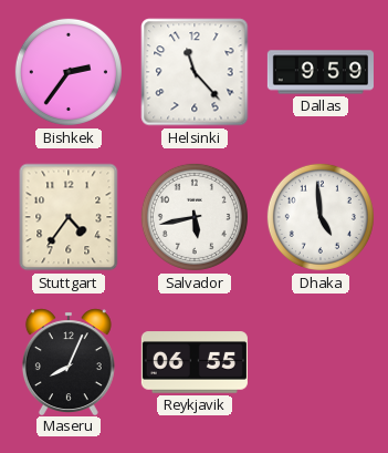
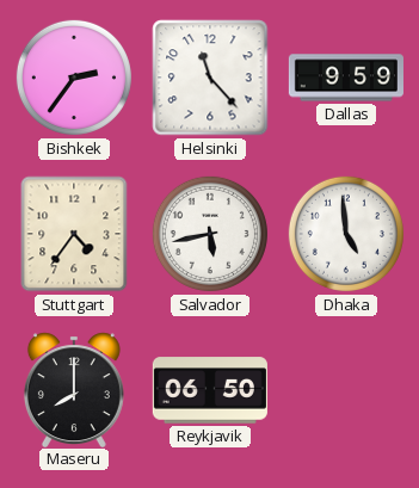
Maseru: 8:04 -> 8:00 (74, 389)
Reykjavik: 06:55 -> 06:50 (210, 390)
